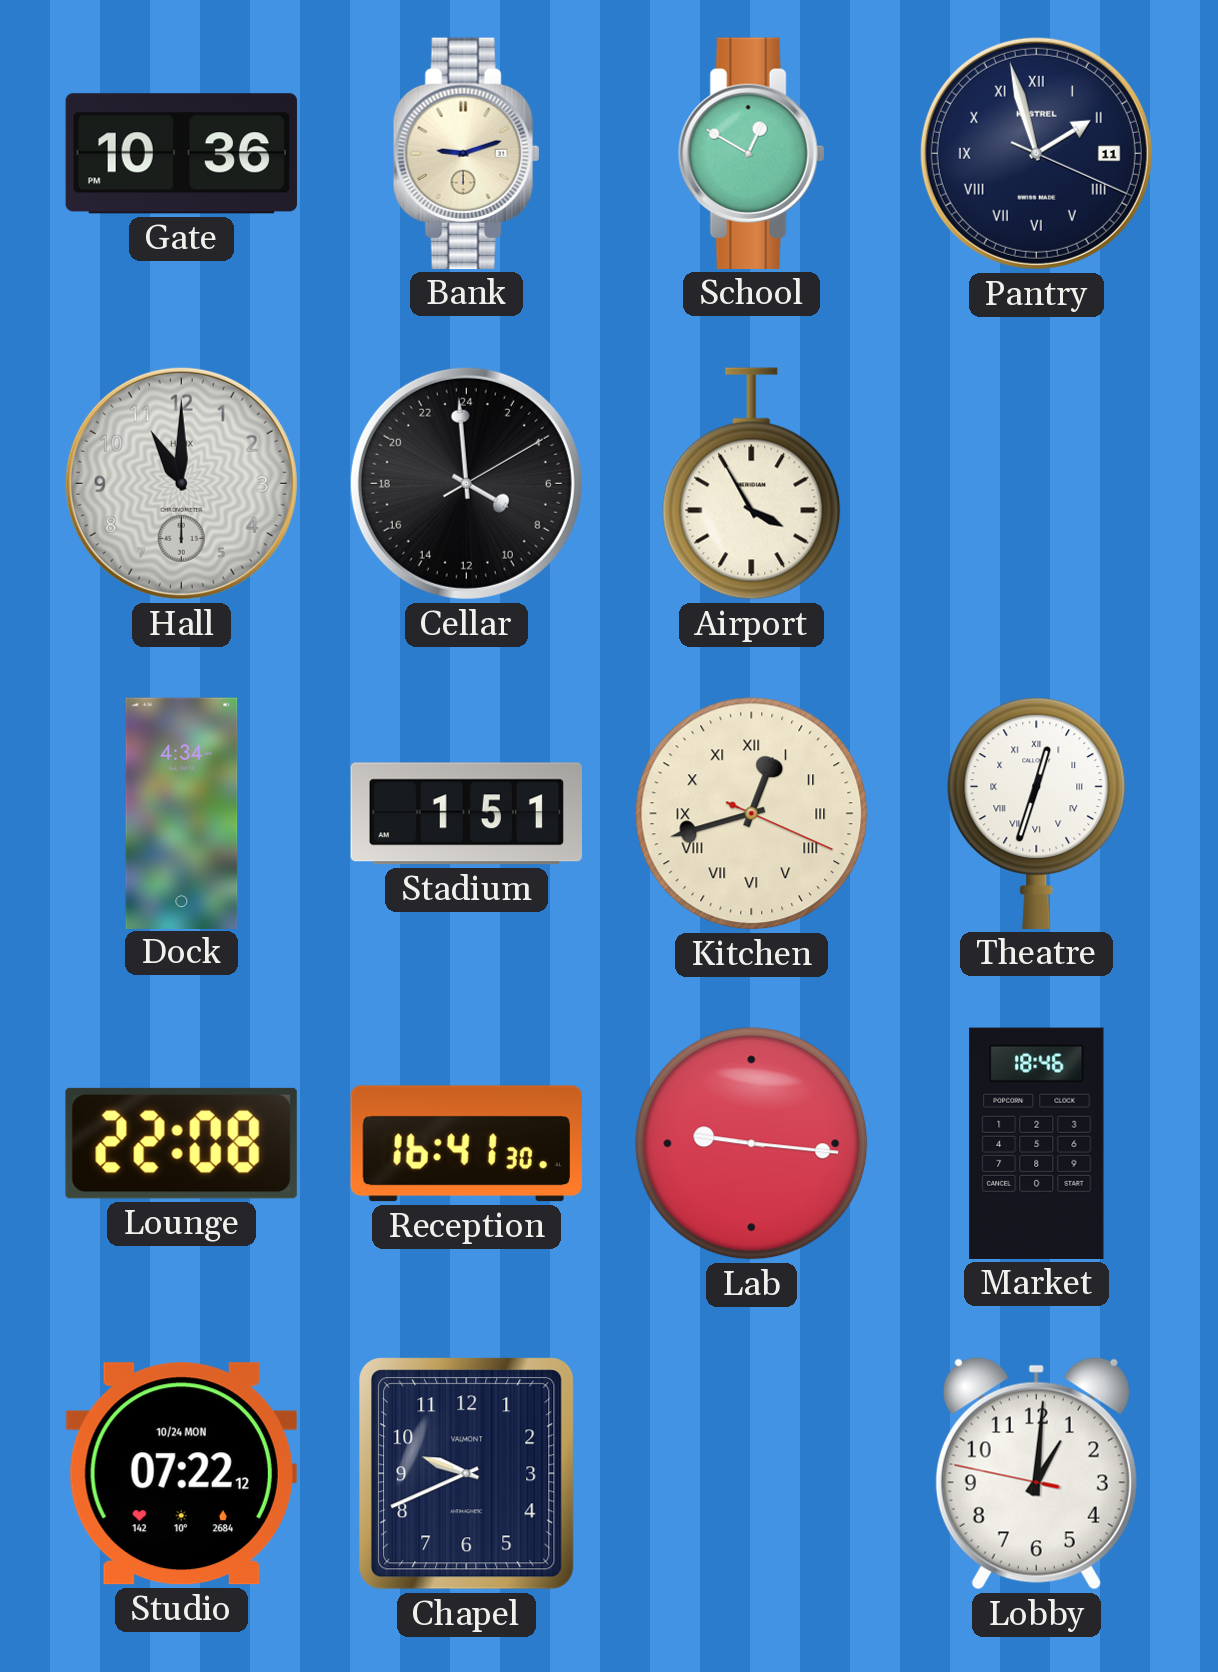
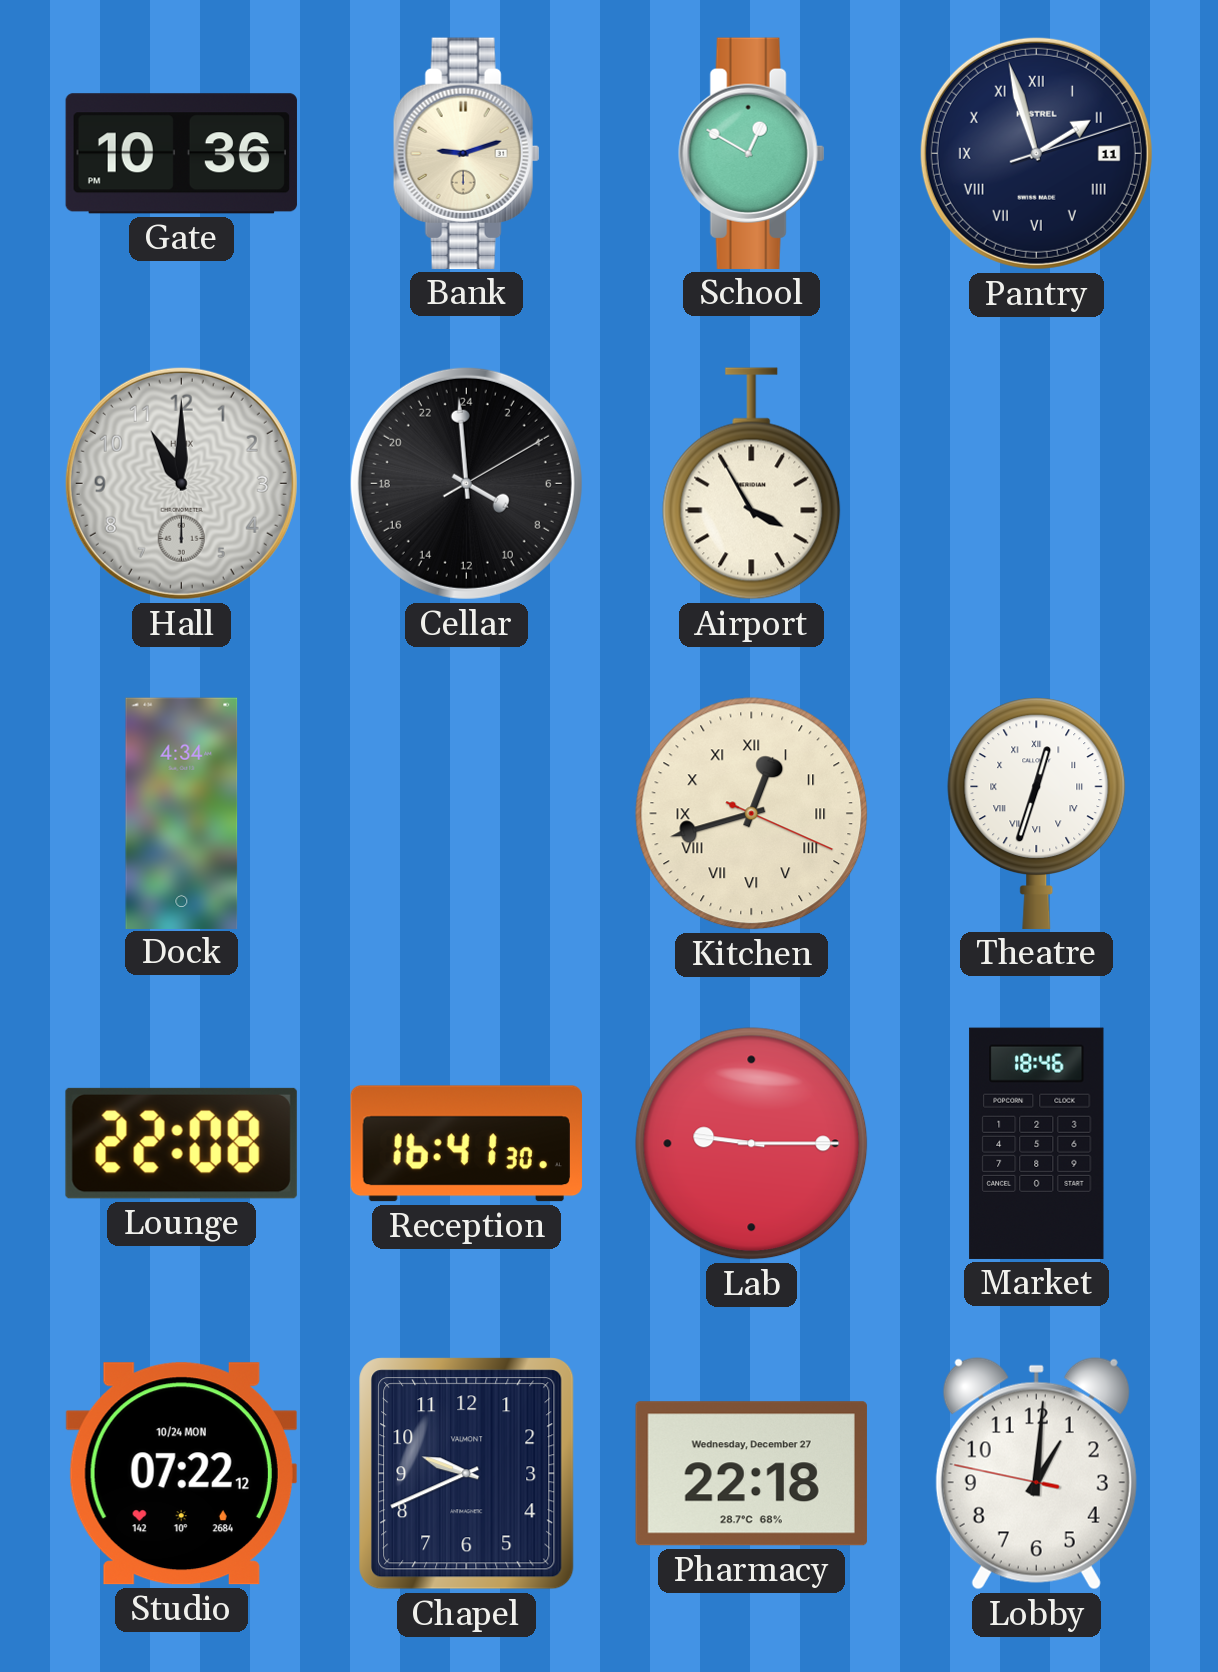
Pantry: 1:57:19 -> 1:57:12 (1036, 153)
Stadium: 1:51 -> none (466, 814)
Lab: 9:16 -> 9:15 (752, 1144)
Pharmacy: none -> 22:18 (751, 1474)
